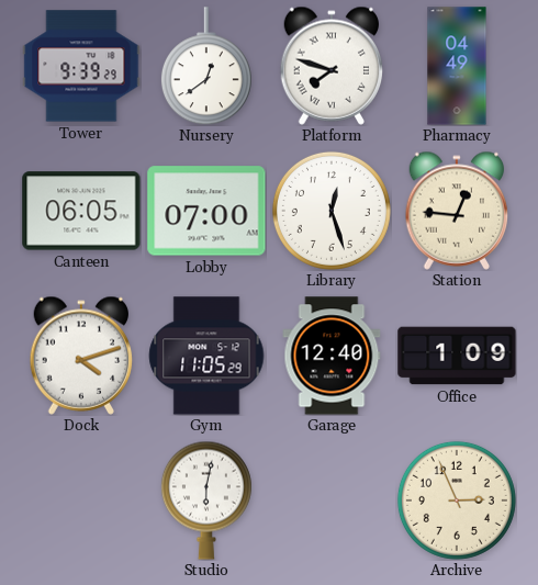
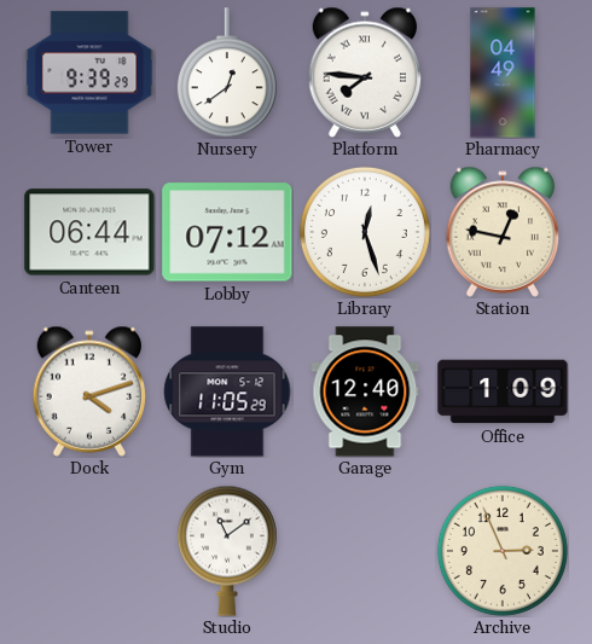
Platform: 7:48 -> 7:46 (365, 72)
Canteen: 06:05 -> 06:44 (89, 232)
Lobby: 07:00 -> 07:12 (227, 232)
Station: 12:46 -> 12:47 (503, 232)
Studio: 6:02 -> 11:09 (227, 551)
